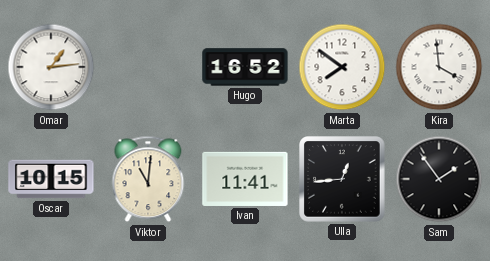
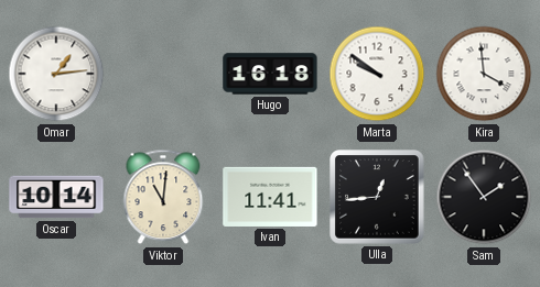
Hugo: 16:52 -> 16:18 (270, 74)
Marta: 7:51 -> 9:51 (377, 74)
Oscar: 10:15 -> 10:14 (56, 197)
